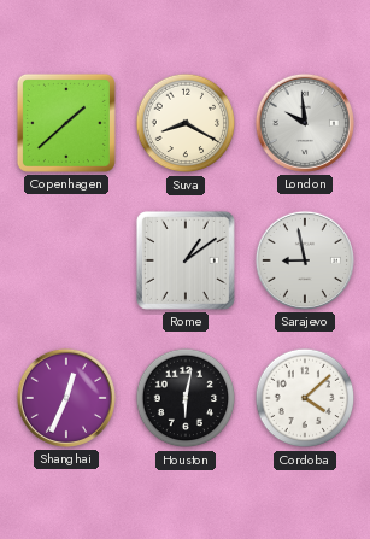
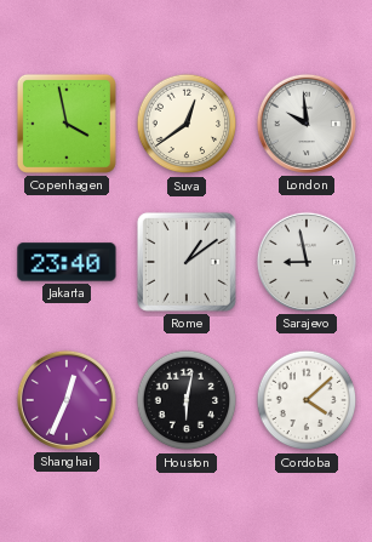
Copenhagen: 1:38 -> 3:58 (67, 124)
Suva: 8:20 -> 12:39 (187, 124)
Jakarta: none -> 23:40 (67, 262)
